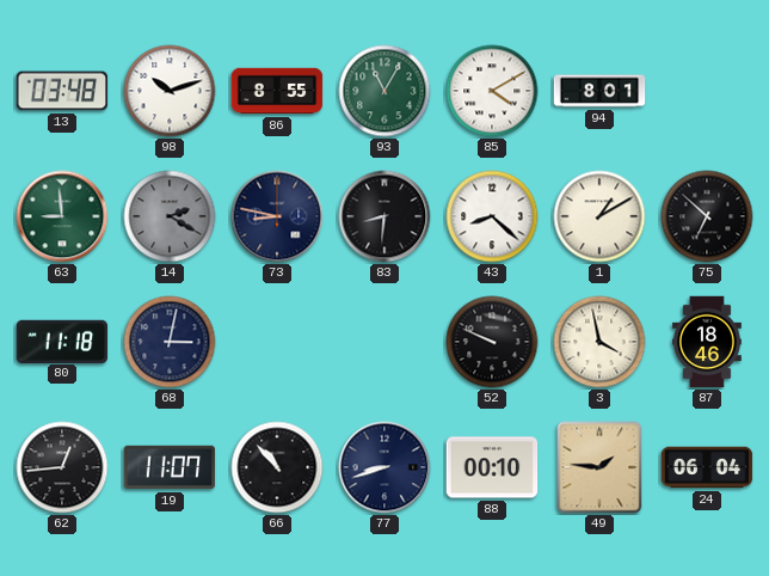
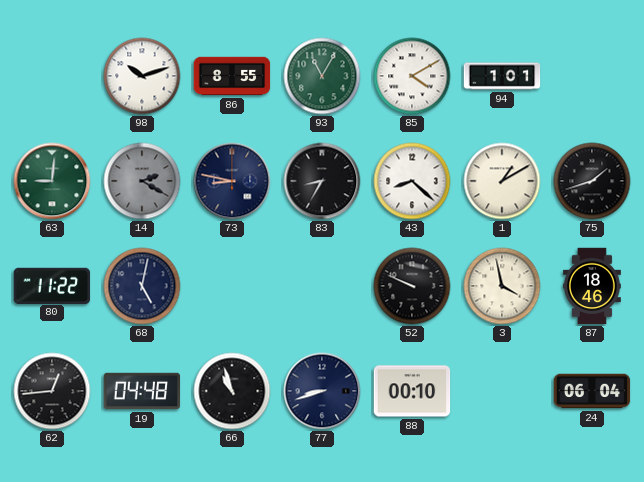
13: 03:48 -> none (62, 91)
94: 8:01 -> 1:01 (502, 76)
63: 8:59 -> 9:01 (52, 181)
83: 8:31 -> 8:35 (322, 181)
75: 6:52 -> 1:42 (592, 181)
80: 11:18 -> 11:22 (52, 285)
68: 3:02 -> 5:02 (142, 286)
19: 11:07 -> 04:48 (142, 391)
66: 10:53 -> 10:57 (232, 391)
49: 1:46 -> none (599, 467)
